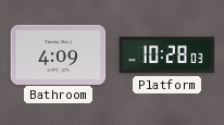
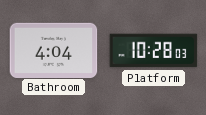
Bathroom: 4:09 -> 4:04 (54, 50)
